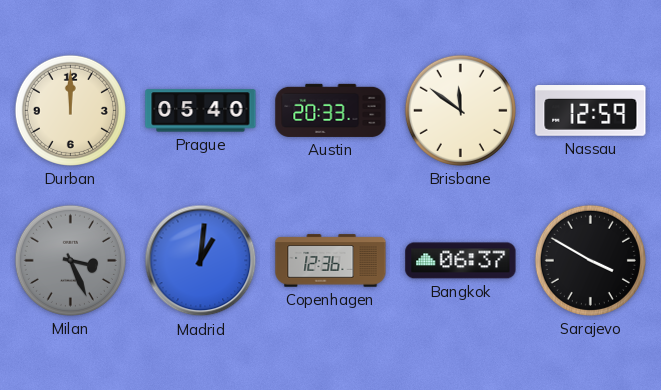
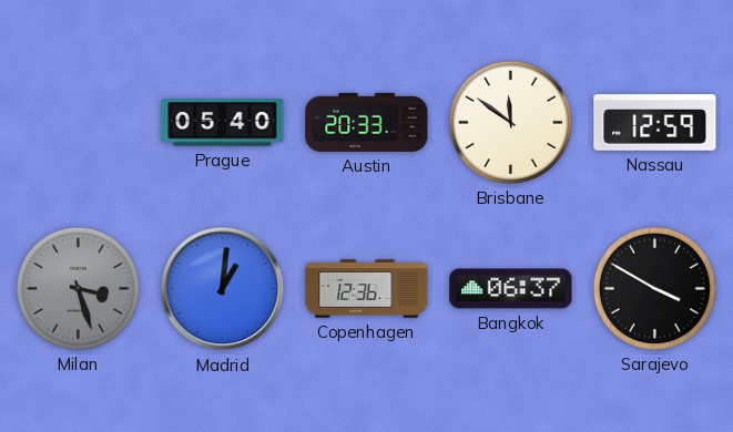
Durban: 12:00 -> none (70, 110)
Milan: 3:26 -> 3:27 (78, 288)
